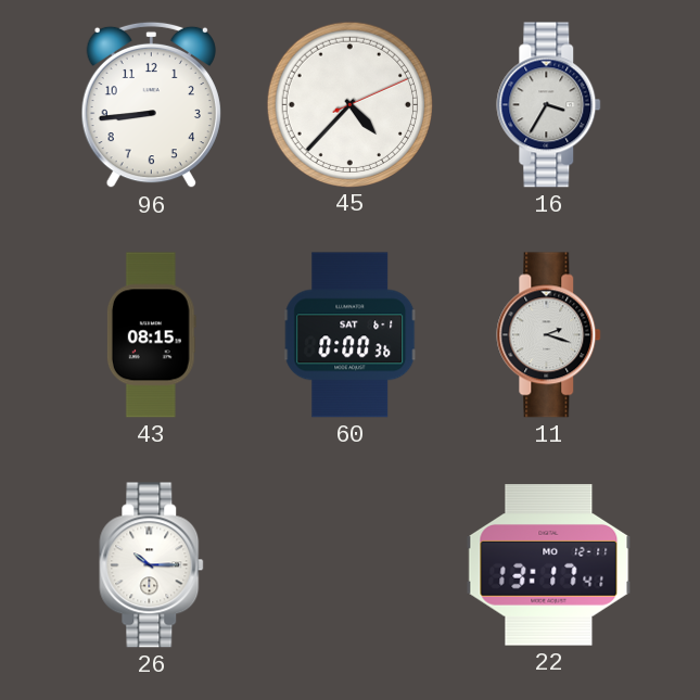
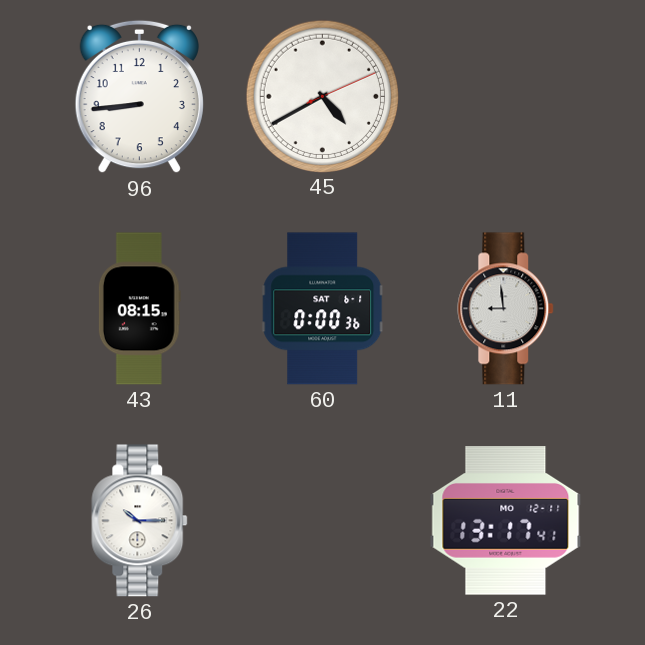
45: 4:37 -> 4:40 (322, 96)
16: 3:35 -> none (549, 105)
11: 2:18 -> 8:59 (506, 309)
